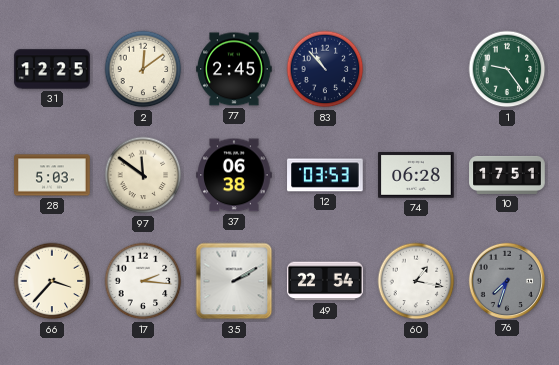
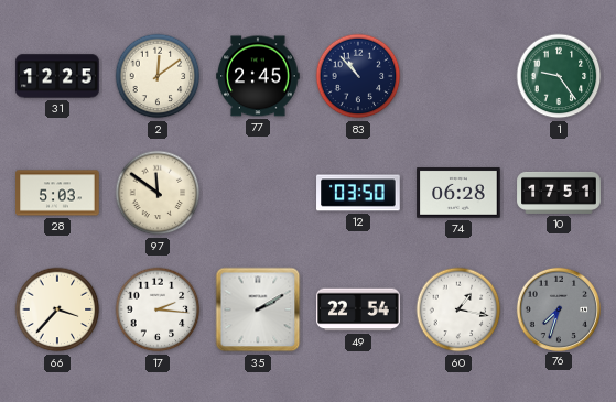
37: 06:38 -> none (234, 175)
12: 03:53 -> 03:50 (358, 193)
